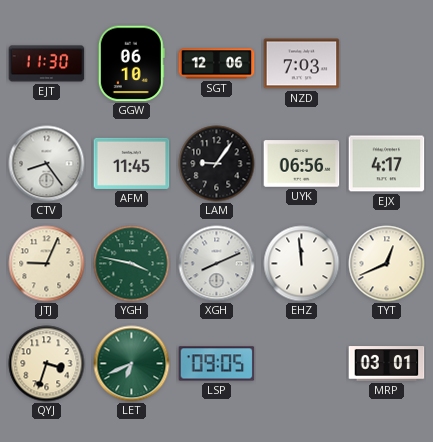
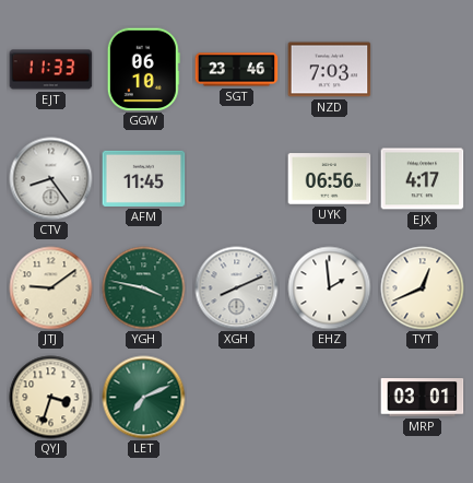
EJT: 11:30 -> 11:33 (51, 70)
SGT: 12:06 -> 23:46 (237, 70)
LAM: 9:06 -> none (217, 164)
JTJ: 9:04 -> 9:09 (51, 288)
EHZ: 11:59 -> 1:59 (330, 288)
LET: 6:41 -> 7:11 (144, 398)
LSP: 09:05 -> none (217, 364)
